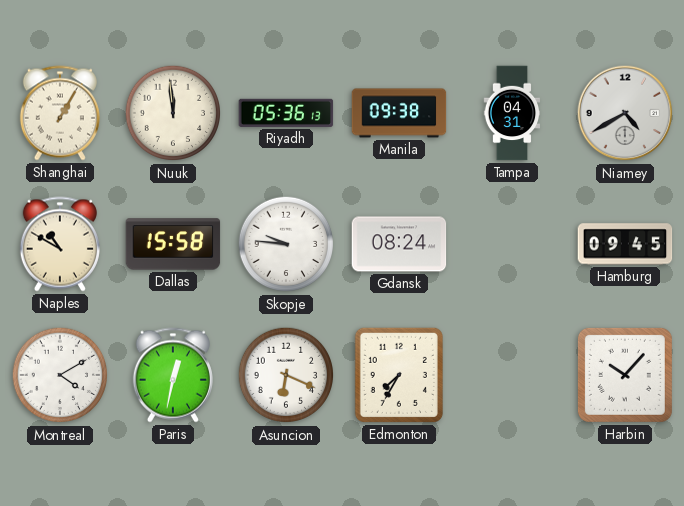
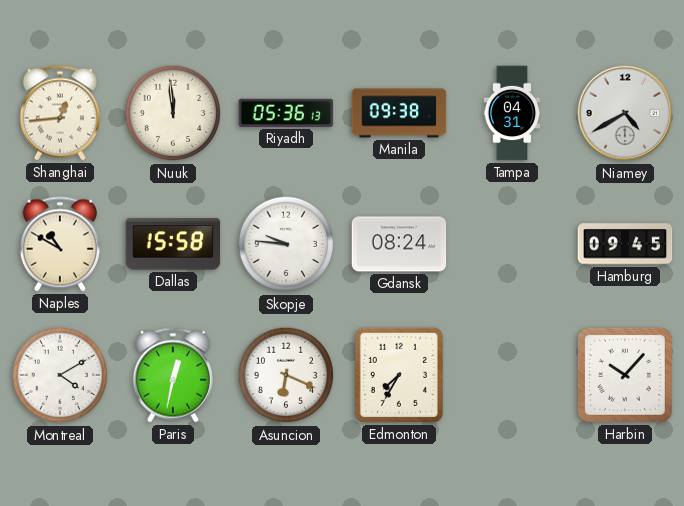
Shanghai: 1:05 -> 12:44 (60, 113)
